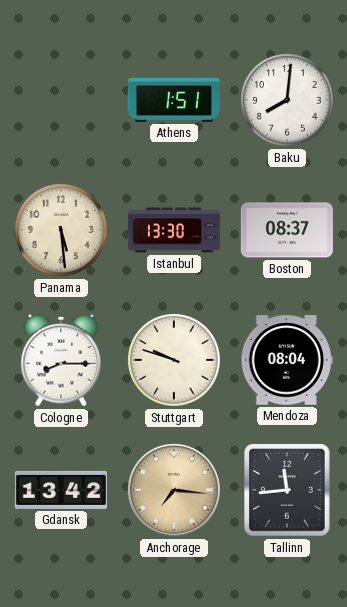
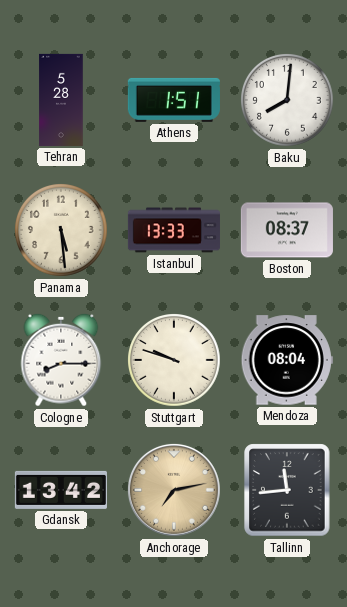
Tehran: none -> 5:28 (61, 100)
Istanbul: 13:30 -> 13:33 (174, 230)
Anchorage: 7:16 -> 7:13 (174, 490)
